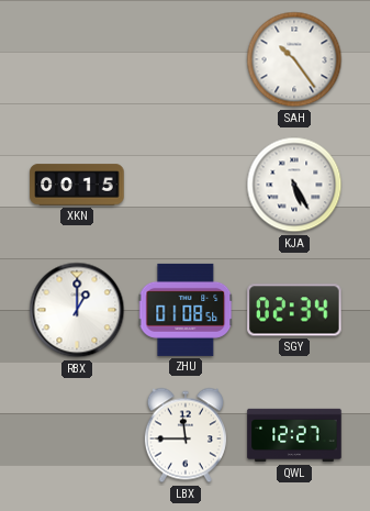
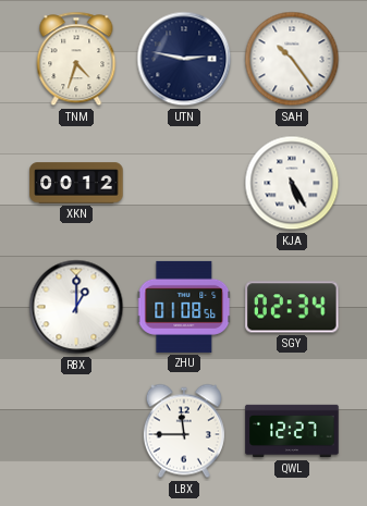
TNM: none -> 4:33 (76, 59)
UTN: none -> 2:47 (184, 59)
XKN: 00:15 -> 00:12 (76, 183)
